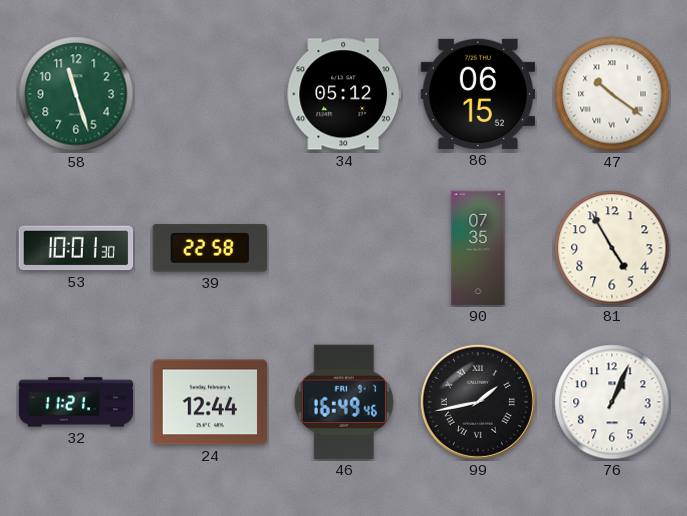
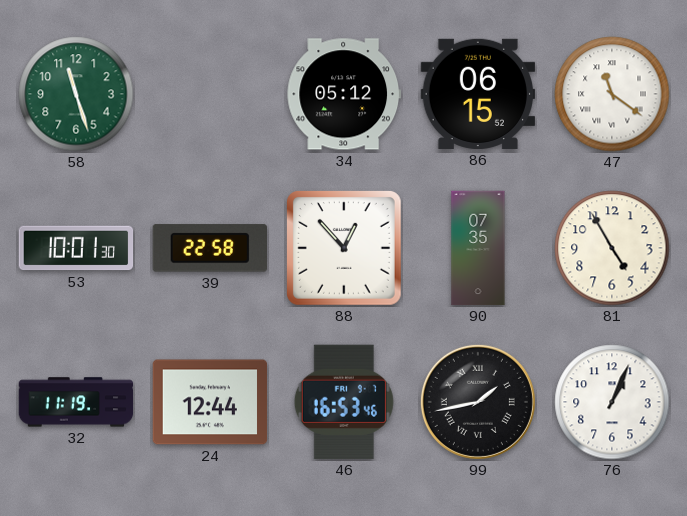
47: 10:21 -> 11:21 (612, 94)
88: none -> 12:53 (345, 249)
32: 11:21 -> 11:19 (76, 402)
46: 16:49 -> 16:53 (344, 402)
